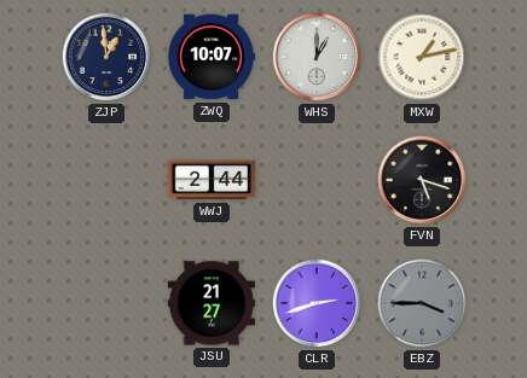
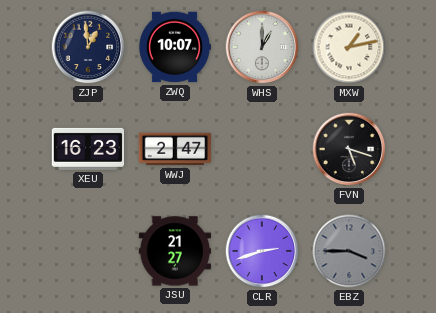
XEU: none -> 16:23 (88, 149)
WWJ: 2:44 -> 2:47 (175, 149)
